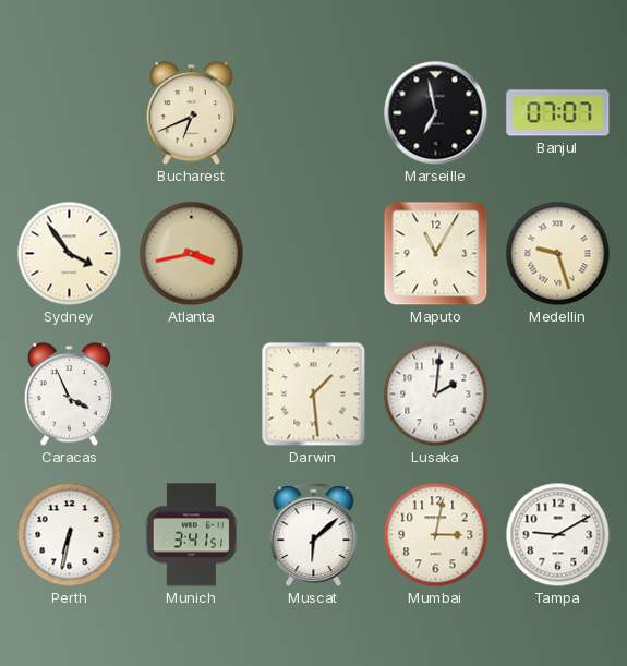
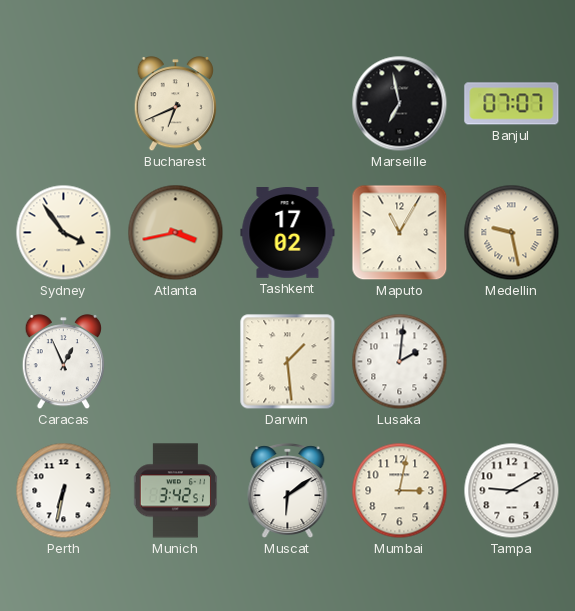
Tashkent: none -> 17:02 (288, 233)
Medellin: 9:27 -> 9:28 (512, 233)
Caracas: 3:56 -> 12:56 (63, 362)
Munich: 3:41 -> 3:42 (176, 491)
Muscat: 6:08 -> 6:09 (288, 491)
